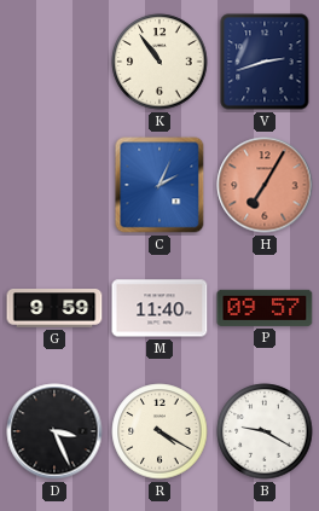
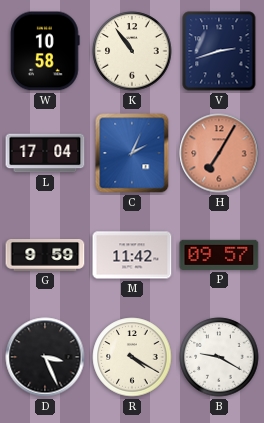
W: none -> 10:58 (45, 51)
L: none -> 17:04 (45, 153)
M: 11:40 -> 11:42 (132, 255)
